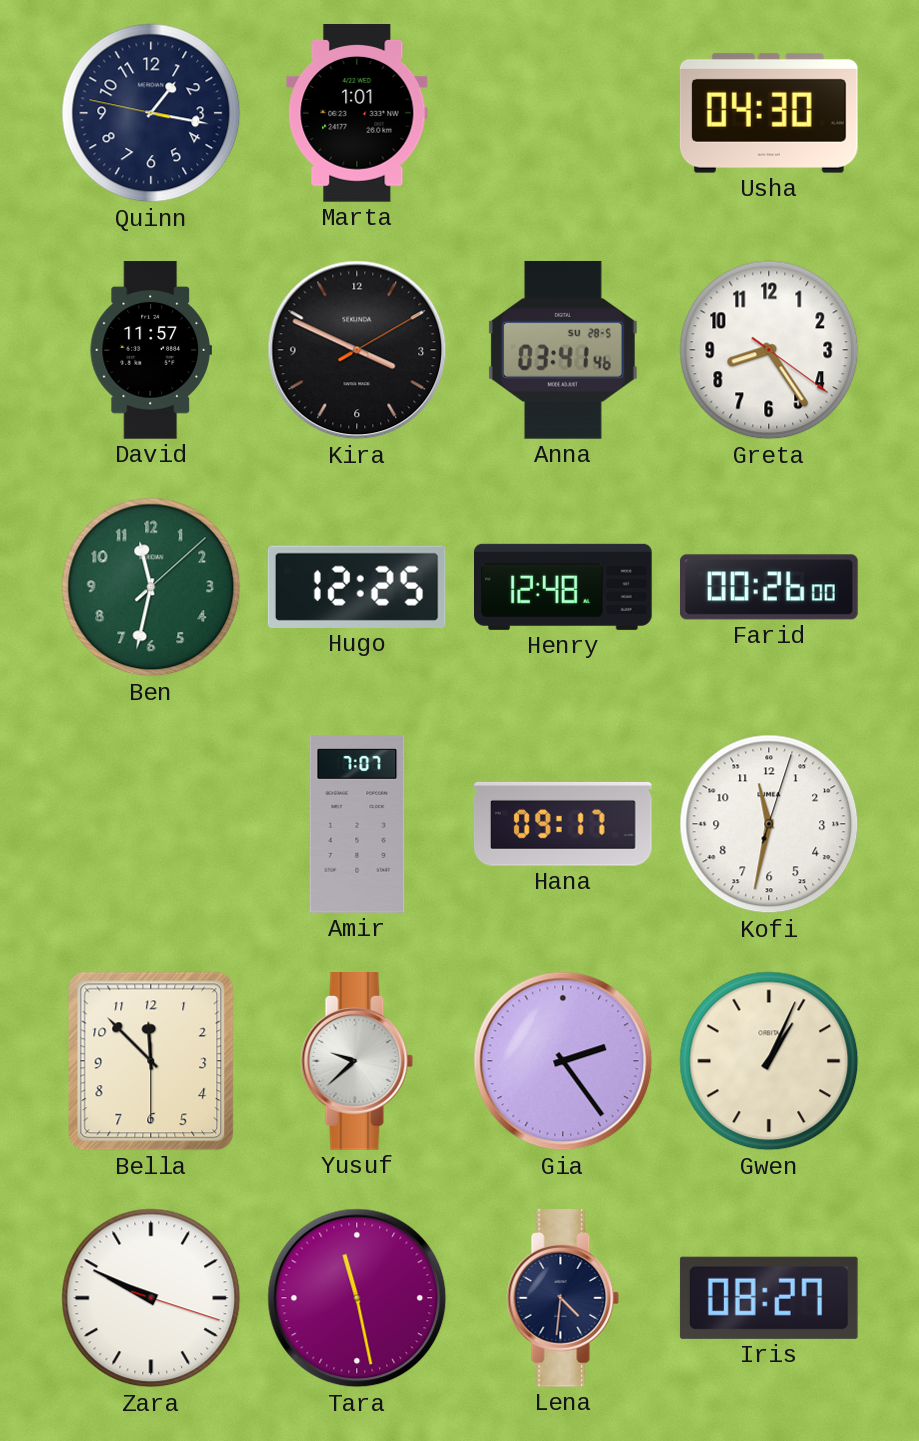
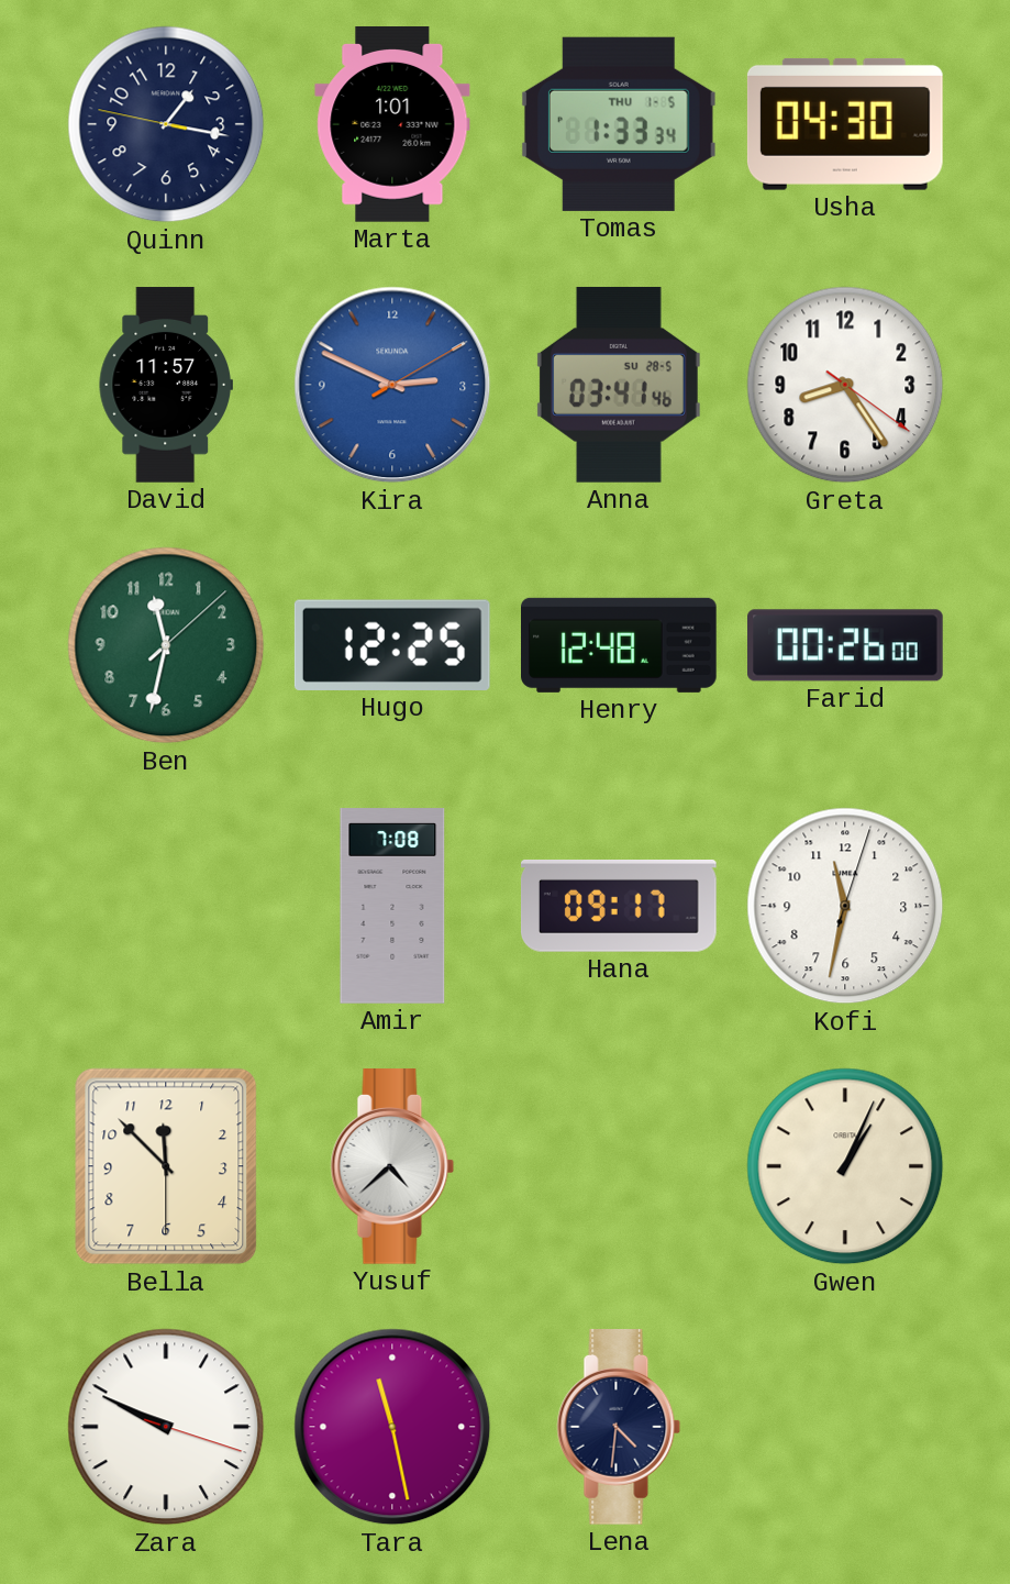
Tomas: none -> 1:33 (619, 124)
Kira: 3:49 -> 2:49 (392, 385)
Kira dial: black -> blue (392, 385)
Amir: 7:07 -> 7:08 (392, 906)
Yusuf: 9:38 -> 4:38 (392, 1167)
Gia: 2:24 -> none (563, 1061)
Iris: 08:27 -> none (769, 1298)
